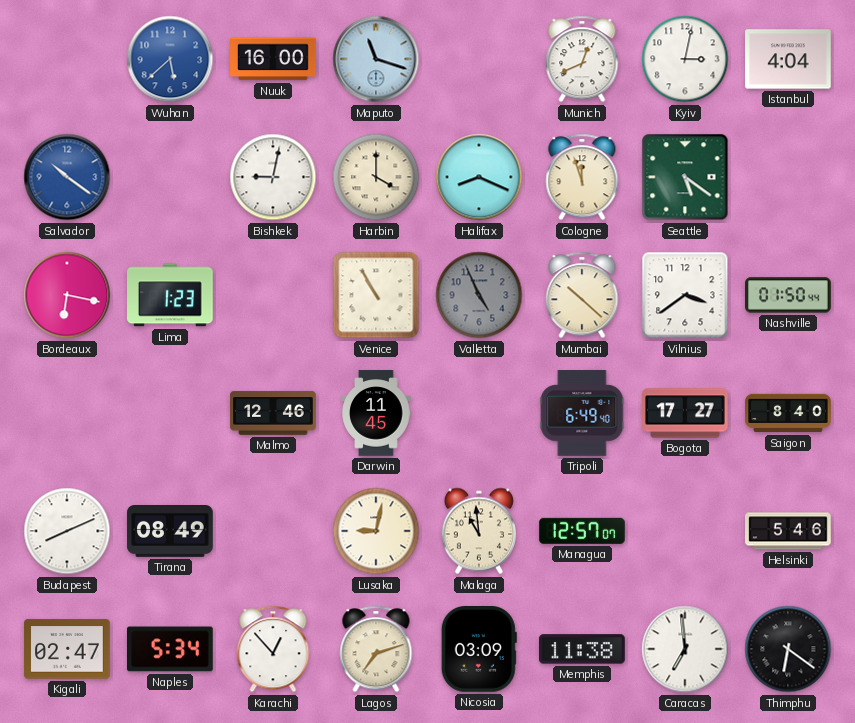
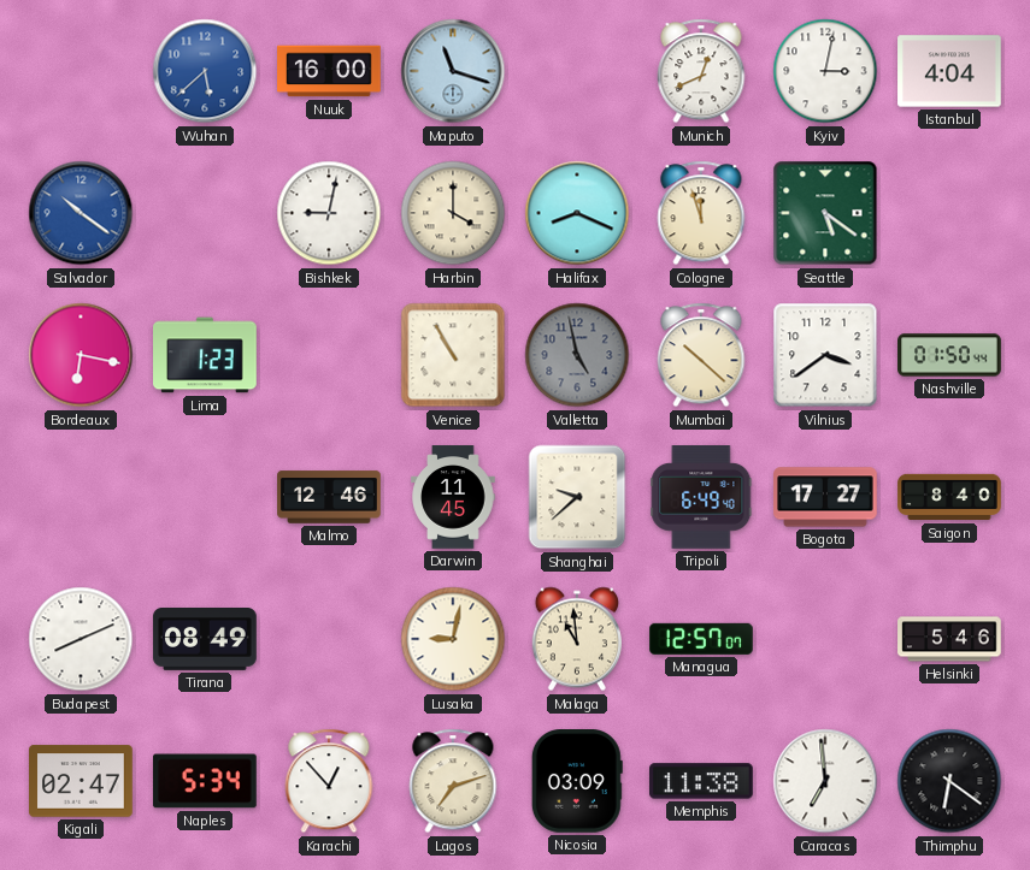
Valletta: 4:56 -> 4:58 (577, 355)
Shanghai: none -> 9:38 (577, 497)
